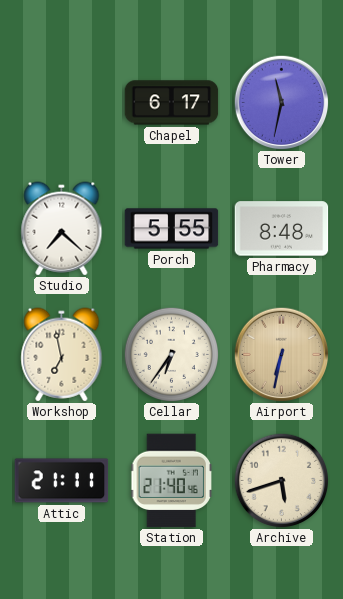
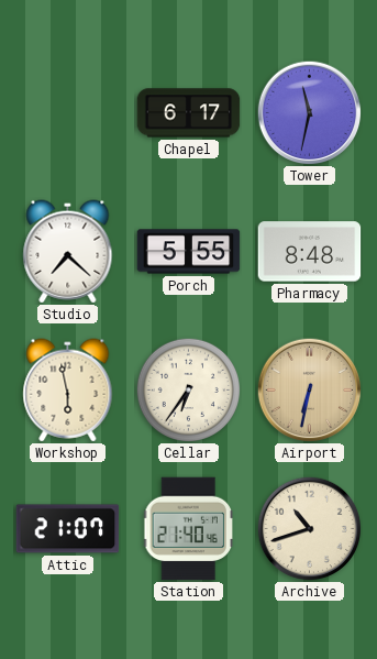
Workshop: 6:58 -> 5:58 (68, 391)
Attic: 21:11 -> 21:07 (68, 529)
Archive: 5:42 -> 10:42 (309, 528)
